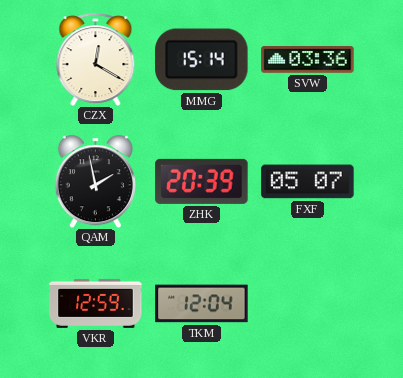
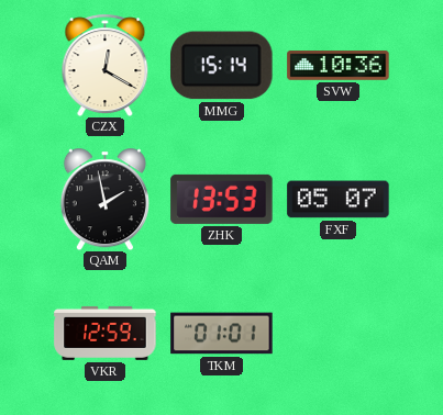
SVW: 03:36 -> 10:36 (339, 66)
ZHK: 20:39 -> 13:53 (222, 199)
TKM: 12:04 -> 01:01 (222, 334)
